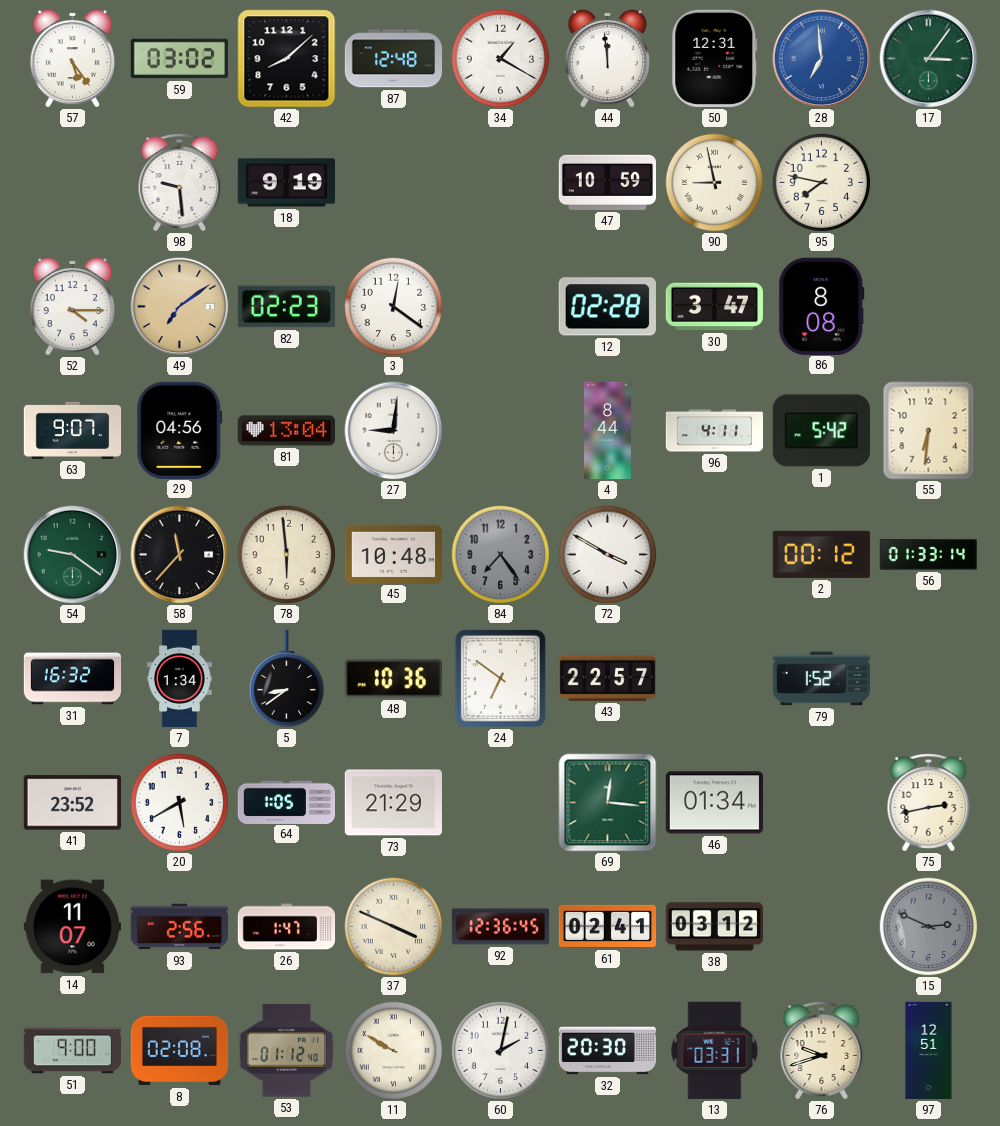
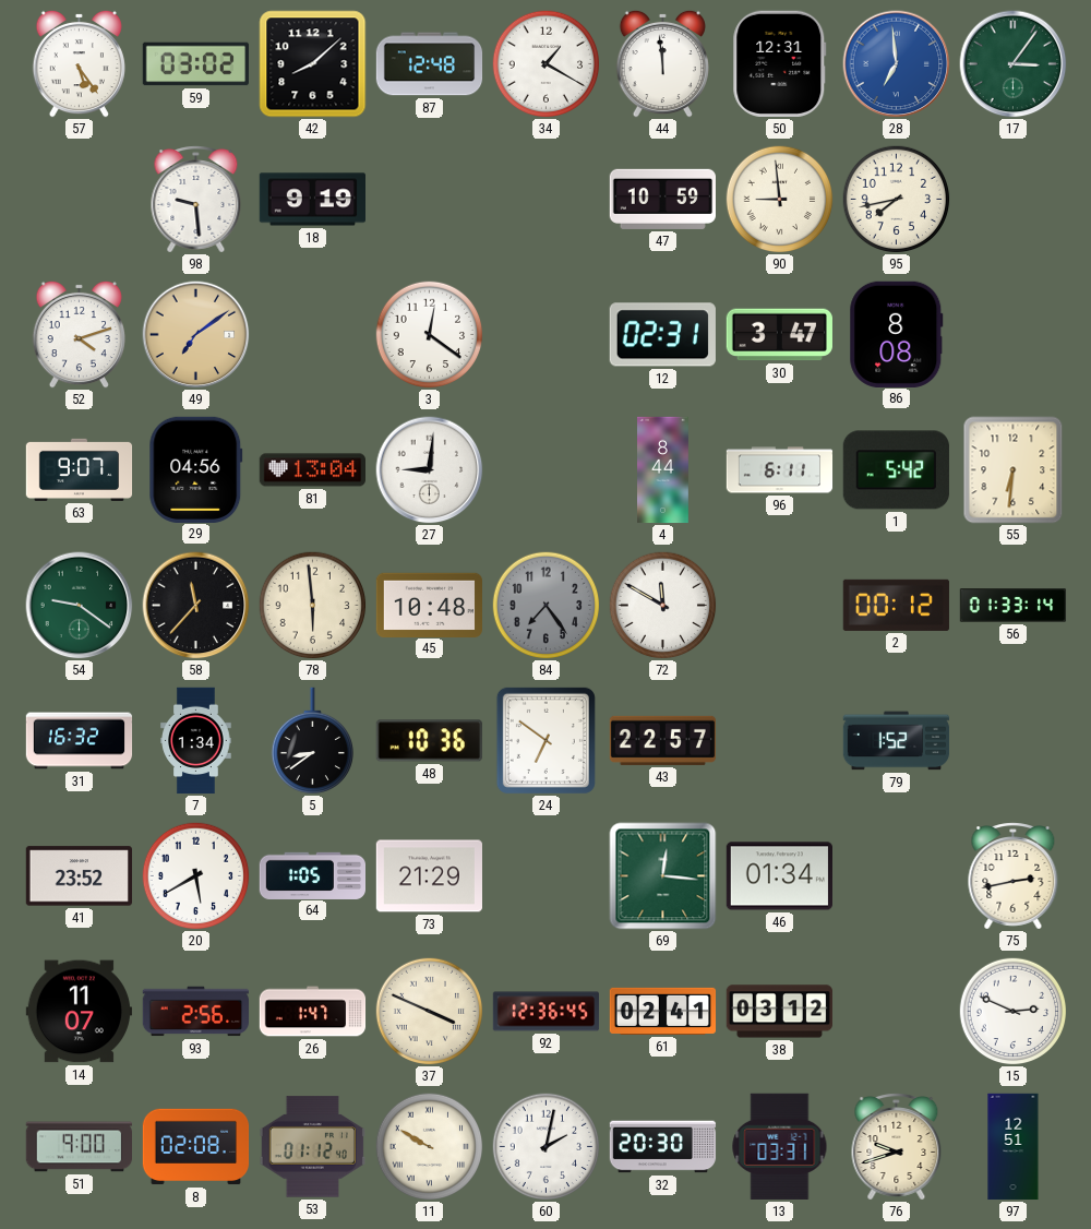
90: 8:58 -> 8:59 (780, 200)
95: 7:47 -> 7:43 (897, 200)
52: 4:15 -> 4:12 (79, 334)
82: 02:23 -> none (286, 307)
12: 02:28 -> 02:31 (662, 335)
96: 4:11 -> 6:11 (780, 470)
72: 3:50 -> 11:50 (663, 606)
15 dial: grey -> white (1014, 1012)
